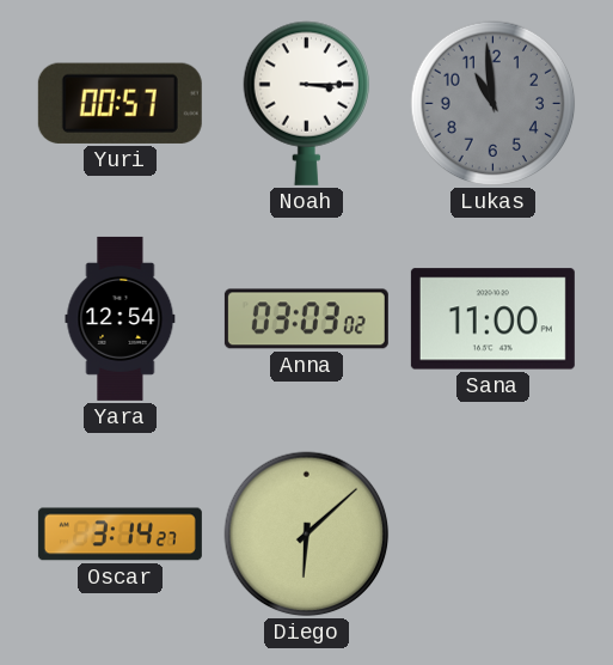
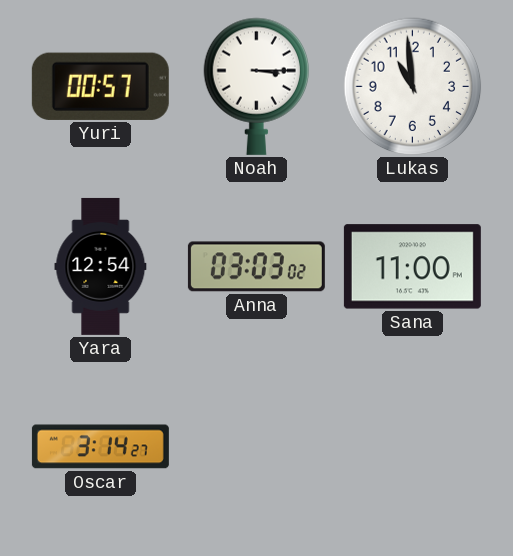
Lukas dial: grey -> white (413, 87)
Diego: 6:08 -> none (307, 535)
